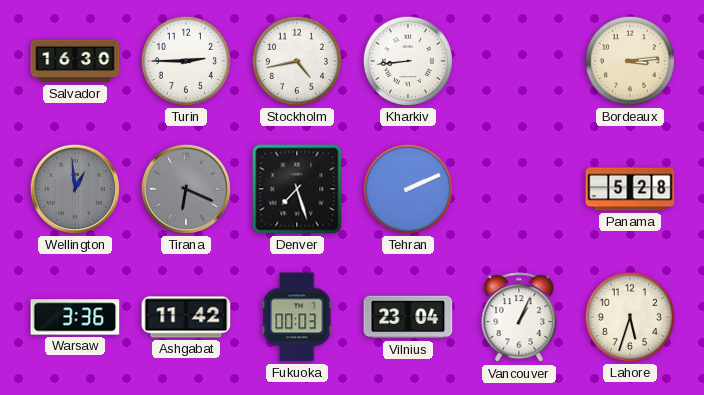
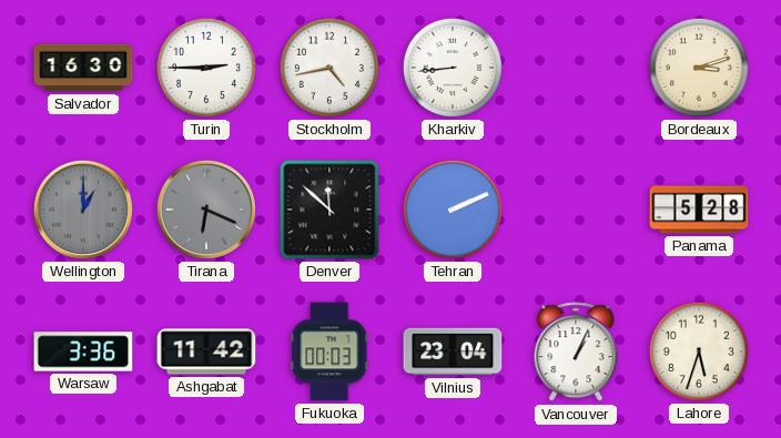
Bordeaux: 3:14 -> 3:12 (699, 68)
Wellington: 12:59 -> 1:00 (83, 210)
Denver: 7:27 -> 11:52 (329, 210)
